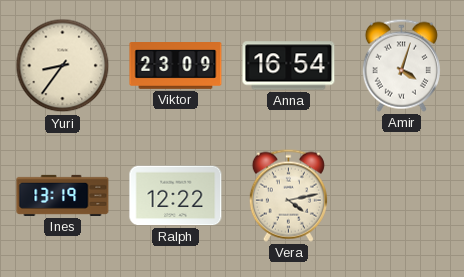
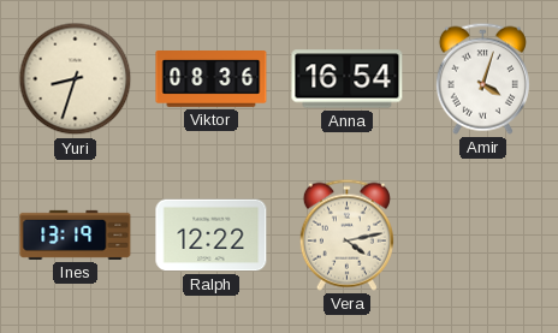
Yuri: 8:36 -> 8:33 (76, 79)
Viktor: 23:09 -> 08:36 (212, 79)
